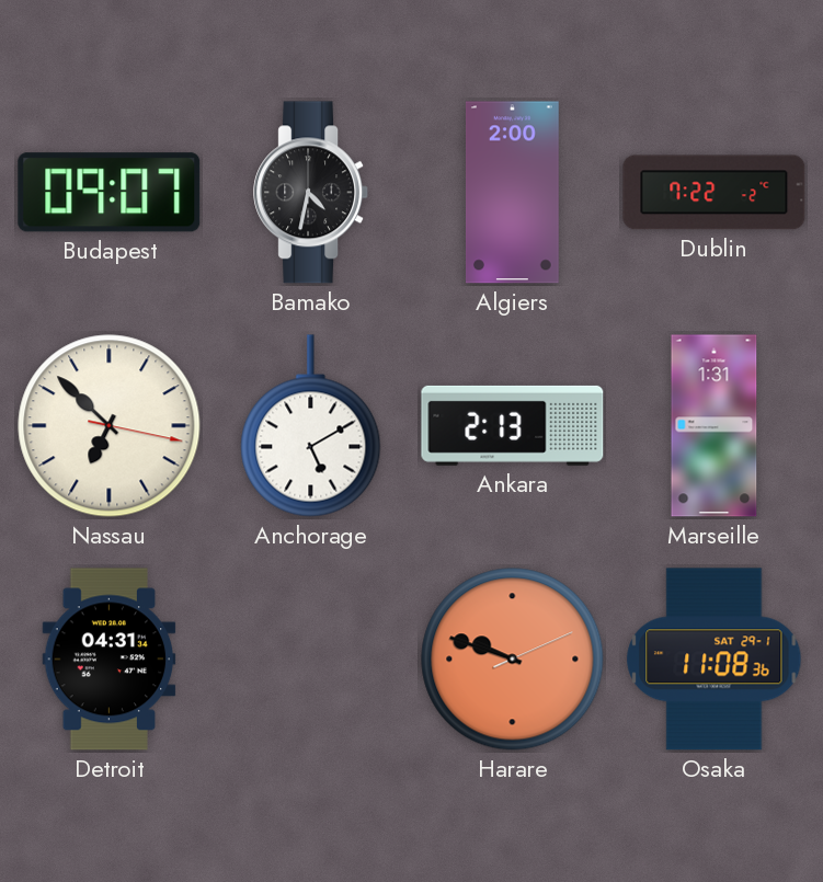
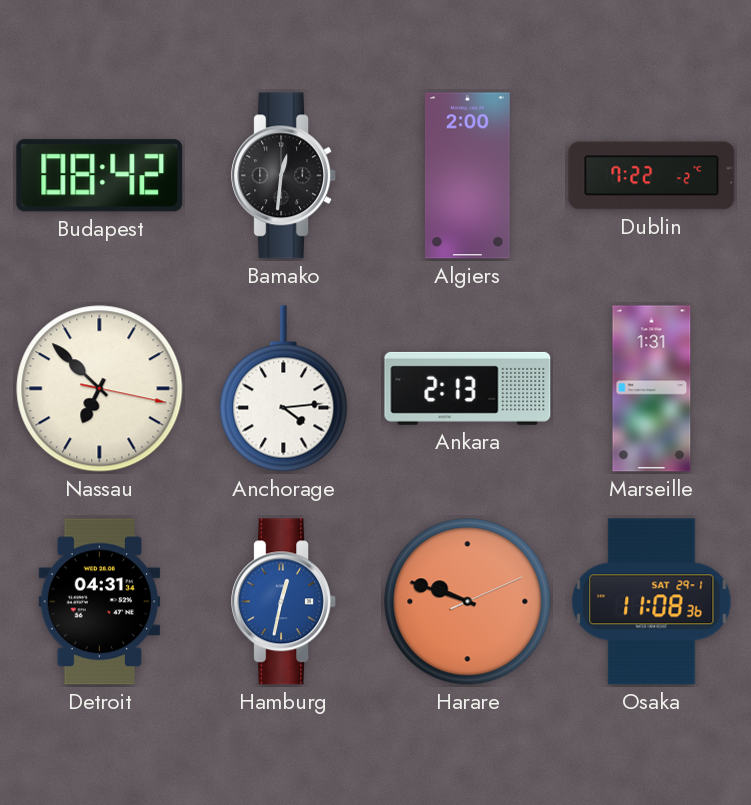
Budapest: 09:07 -> 08:42 (100, 176)
Bamako: 4:32 -> 12:31 (284, 176)
Anchorage: 5:10 -> 4:14 (284, 389)
Hamburg: none -> 12:32 (284, 602)
